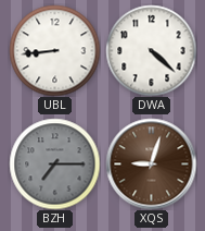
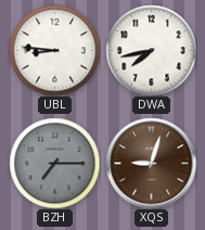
UBL: 8:44 -> 8:46 (54, 50)
DWA: 4:22 -> 7:43 (151, 50)
